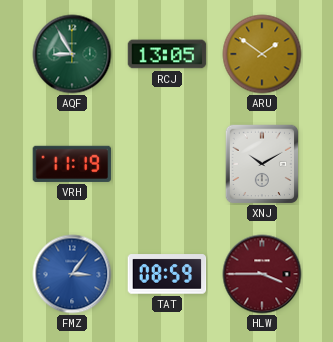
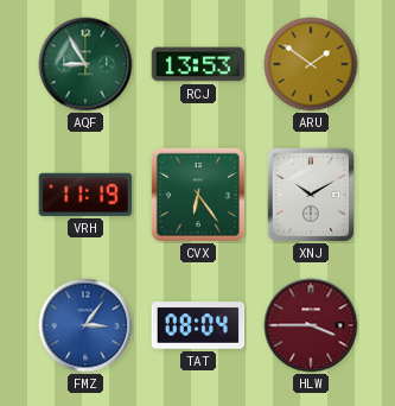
RCJ: 13:05 -> 13:53 (198, 64)
CVX: none -> 6:24 (198, 195)
TAT: 08:59 -> 08:04 (198, 325)
